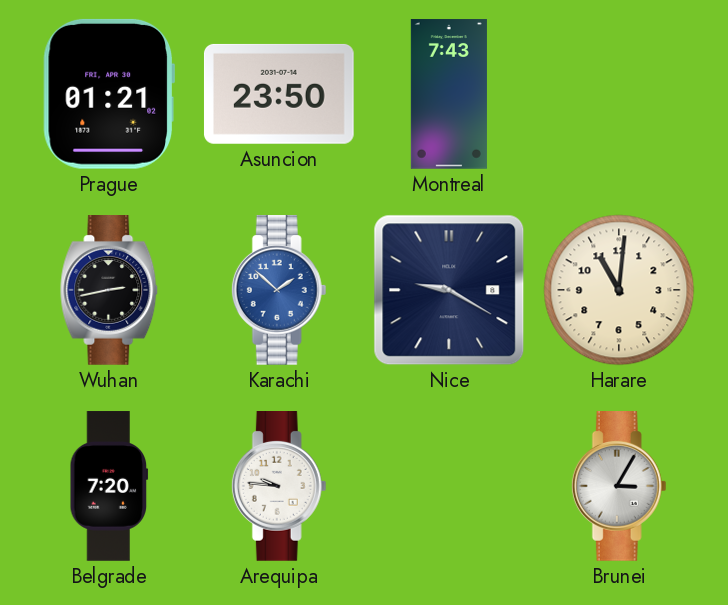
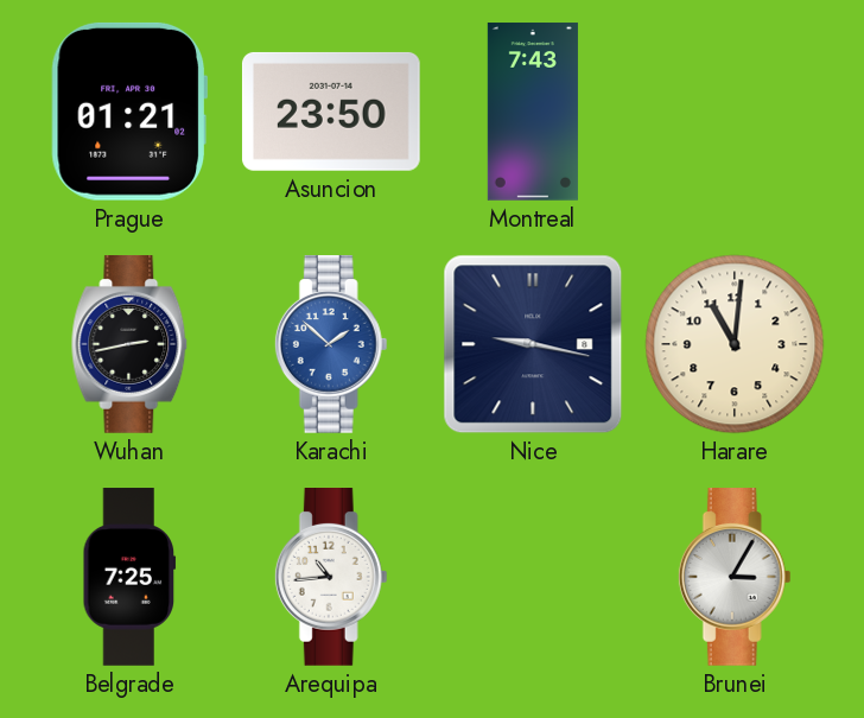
Nice: 9:20 -> 9:17 (533, 344)
Belgrade: 7:20 -> 7:25 (129, 577)
Arequipa: 9:46 -> 10:44 (331, 578)
